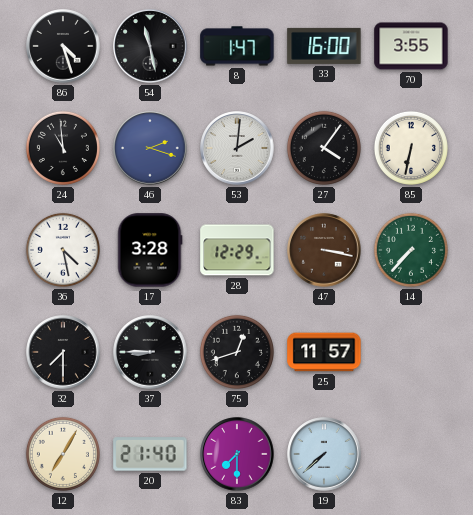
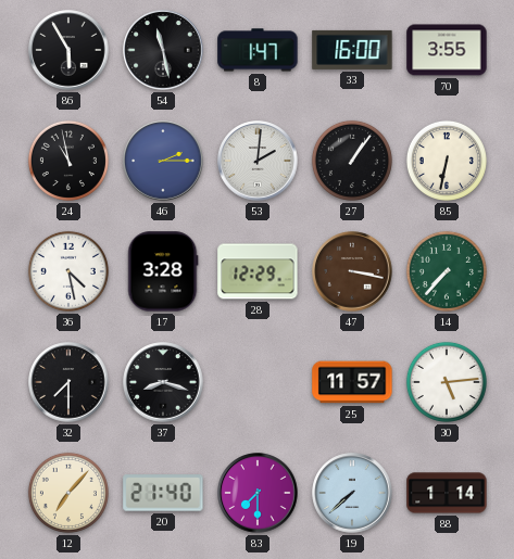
86: 4:27 -> 5:55 (68, 50)
24: 10:59 -> 10:58 (68, 161)
46: 2:18 -> 2:15 (163, 161)
27: 4:06 -> 1:06 (352, 161)
37: 8:45 -> 8:18 (163, 382)
75: 12:42 -> none (237, 352)
30: none -> 5:14 (447, 382)
12: 7:05 -> 7:07 (68, 493)
88: none -> 1:14 (447, 493)
